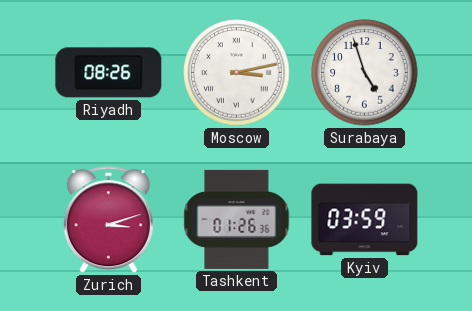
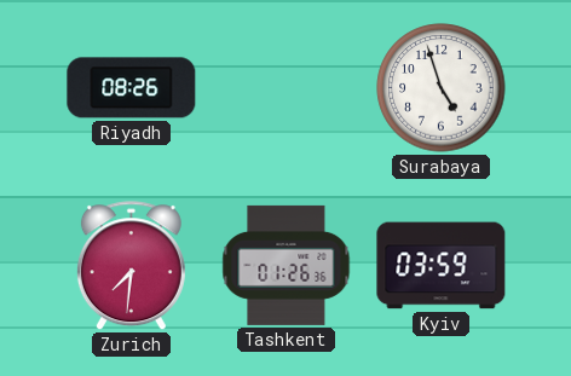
Moscow: 3:13 -> none (237, 73)
Zurich: 3:12 -> 7:31 (131, 266)
